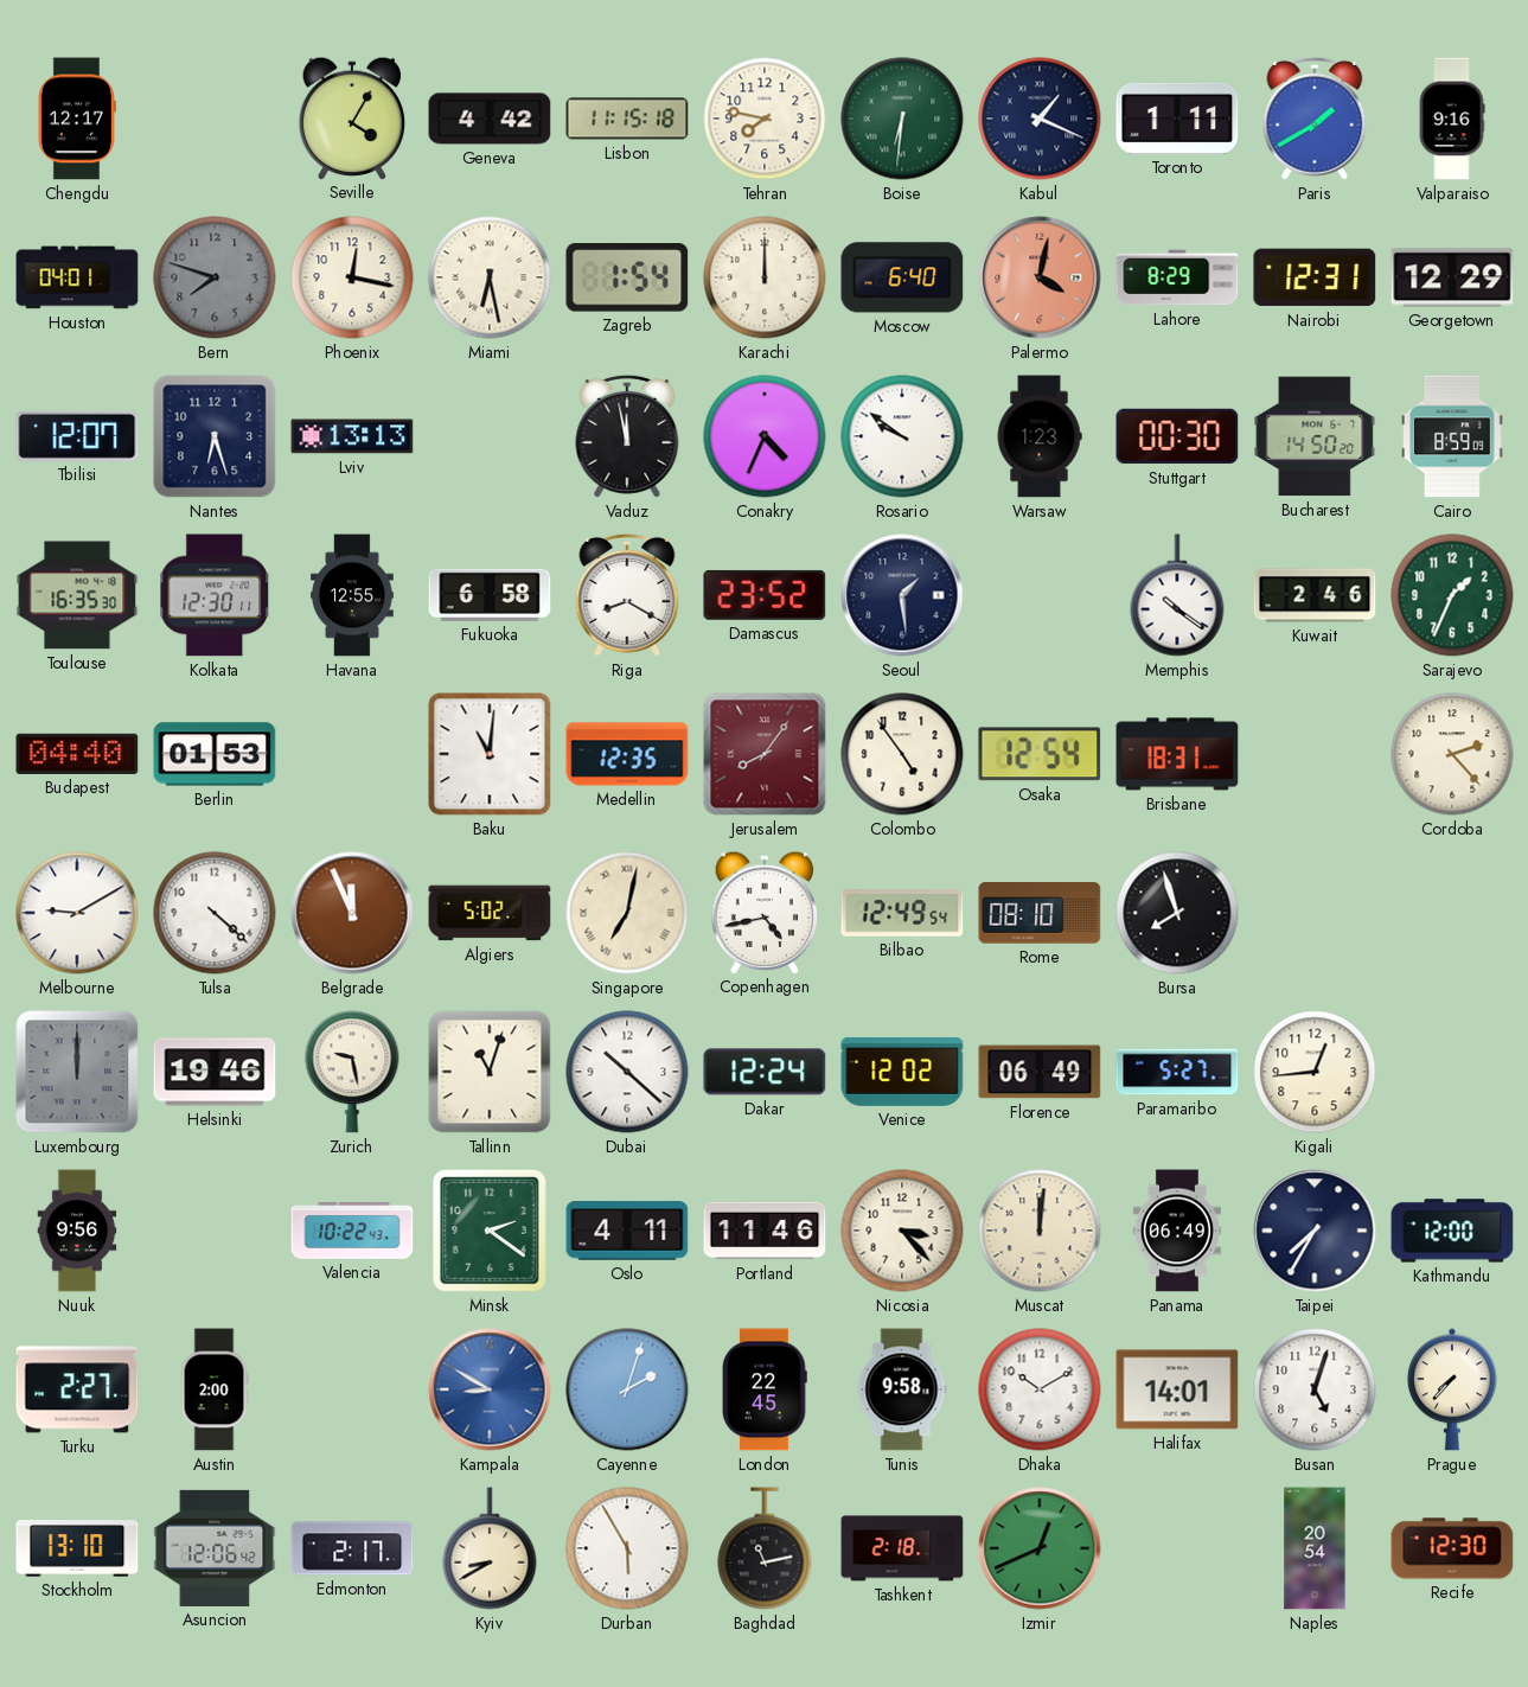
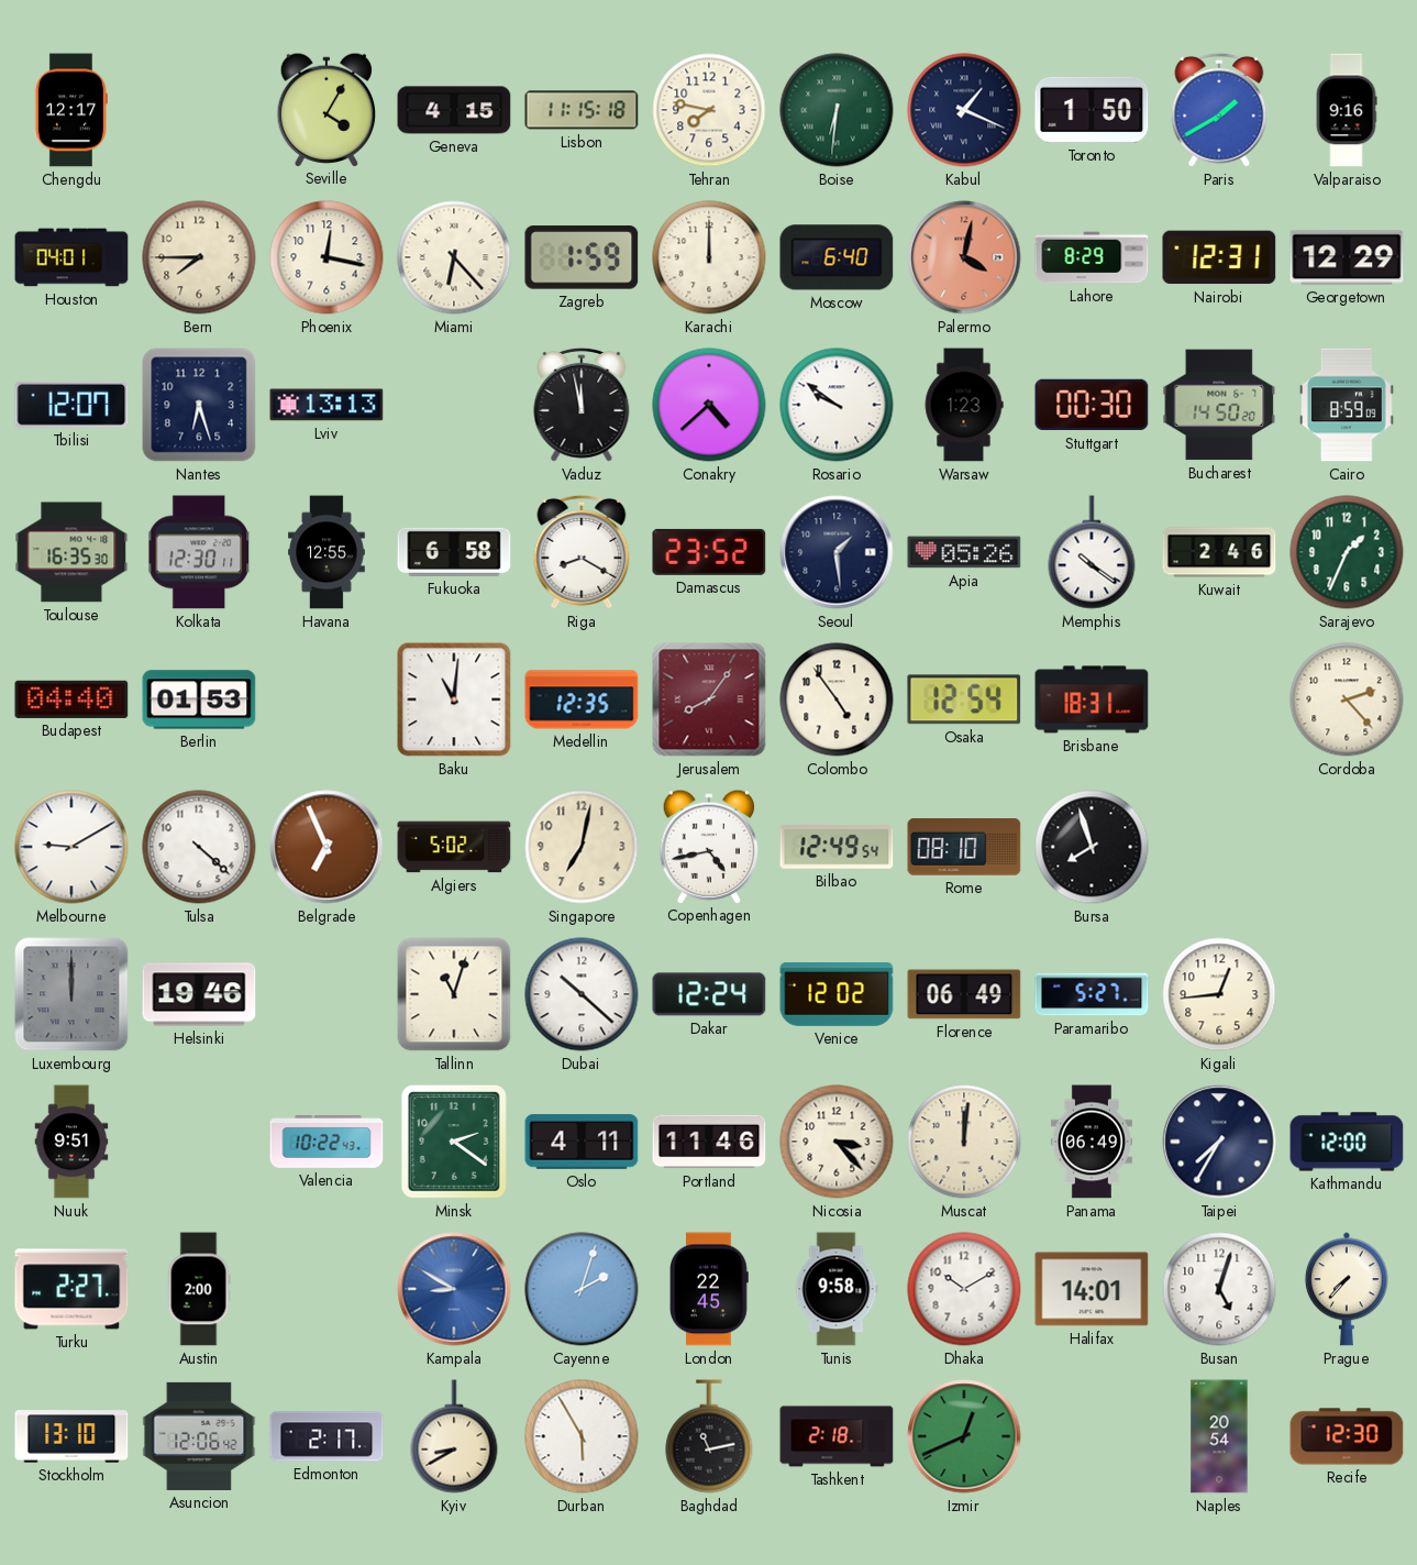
Geneva: 4:42 -> 4:15 (454, 110)
Toronto: 1:11 -> 1:50 (1092, 110)
Bern: 7:48 -> 7:45 (199, 257)
Bern dial: grey -> cream (199, 257)
Miami: 6:28 -> 6:23 (454, 257)
Zagreb: 1:54 -> 1:59 (582, 257)
Conakry: 4:34 -> 4:38 (709, 405)
Apia: none -> 05:26 (964, 552)
Belgrade: 11:56 -> 6:56 (326, 847)
Singapore numerals: Roman -> Arabic (582, 847)
Zurich: 9:28 -> none (352, 1072)
Nuuk: 9:56 -> 9:51 (71, 1142)
